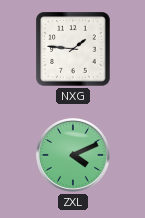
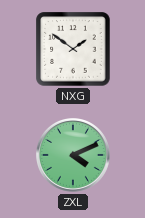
NXG: 1:46 -> 1:51 (73, 49)
